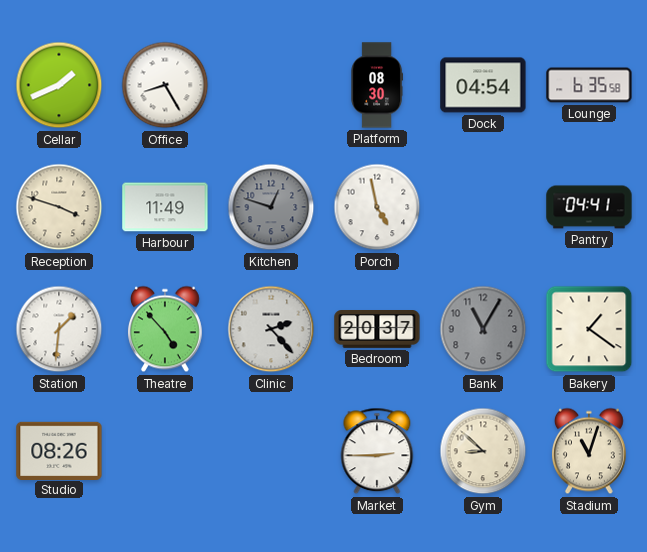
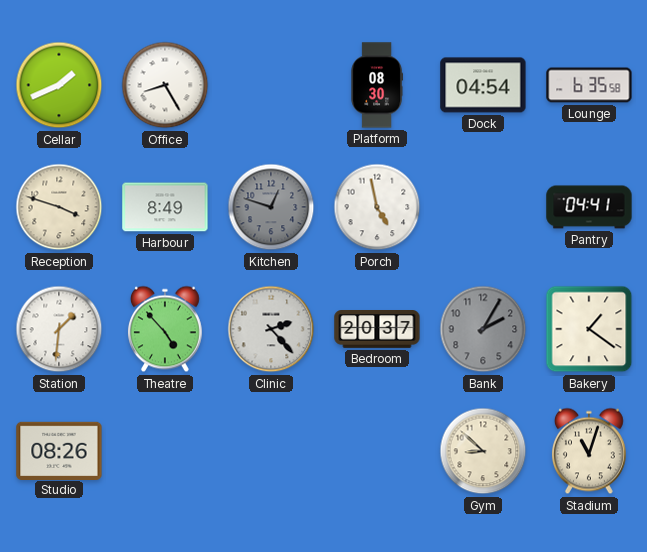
Harbour: 11:49 -> 8:49 (165, 207)
Bank: 11:05 -> 2:05 (483, 329)
Market: 2:45 -> none (377, 451)
